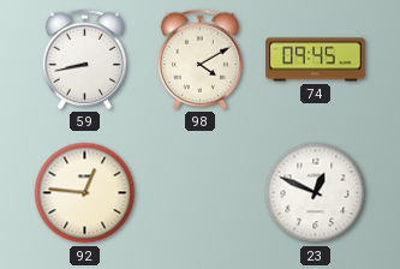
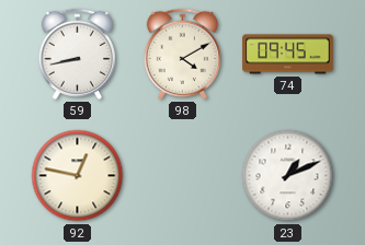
92: 12:46 -> 12:47 (78, 176)
23: 12:49 -> 1:11 (288, 176)
